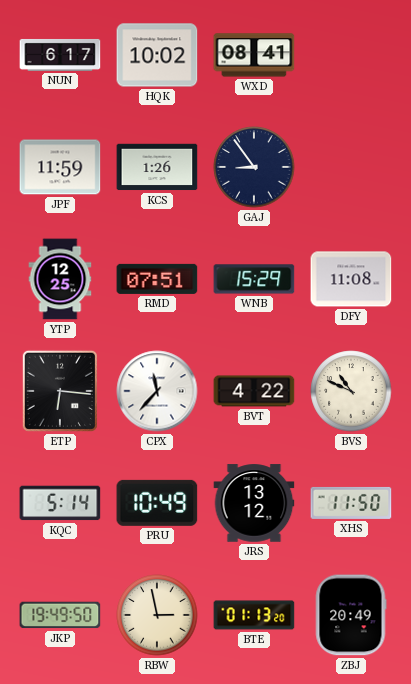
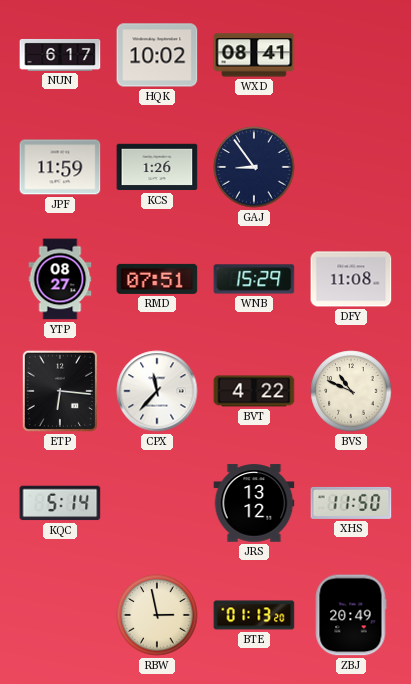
YTP: 12:25 -> 08:27 (60, 279)
PRU: 10:49 -> none (157, 503)
JKP: 19:49 -> none (60, 615)
